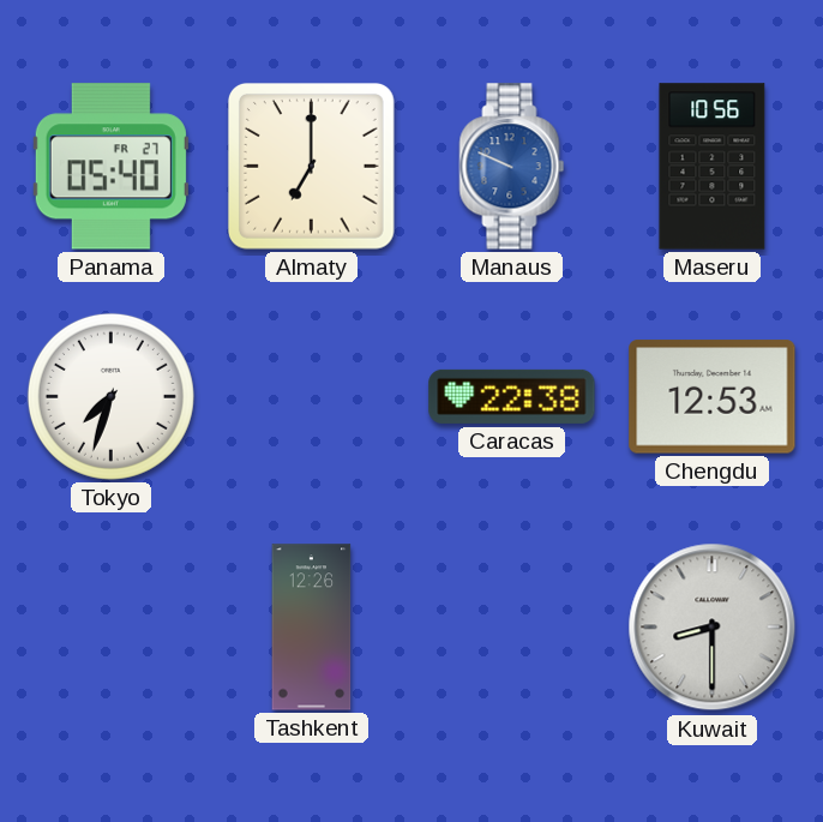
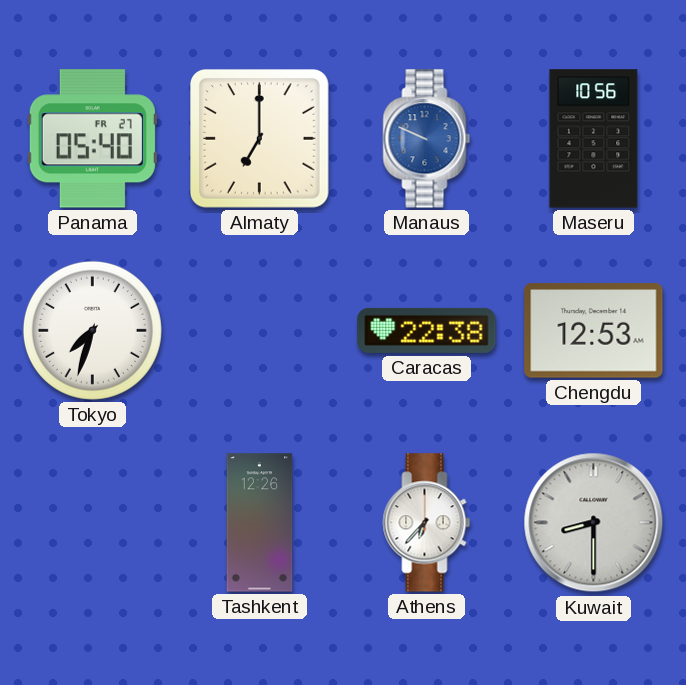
Athens: none -> 6:37 (427, 523)
